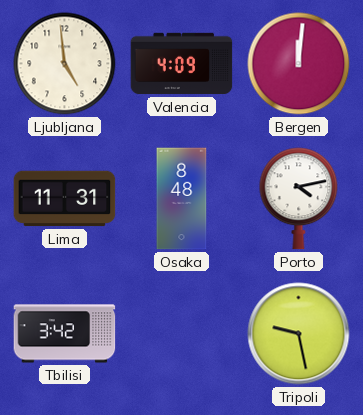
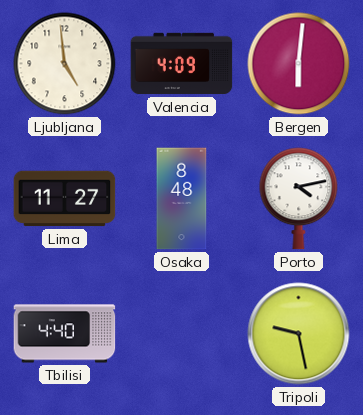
Bergen: 12:01 -> 6:01 (299, 64)
Lima: 11:31 -> 11:27 (65, 199)
Tbilisi: 3:42 -> 4:40 (65, 334)
